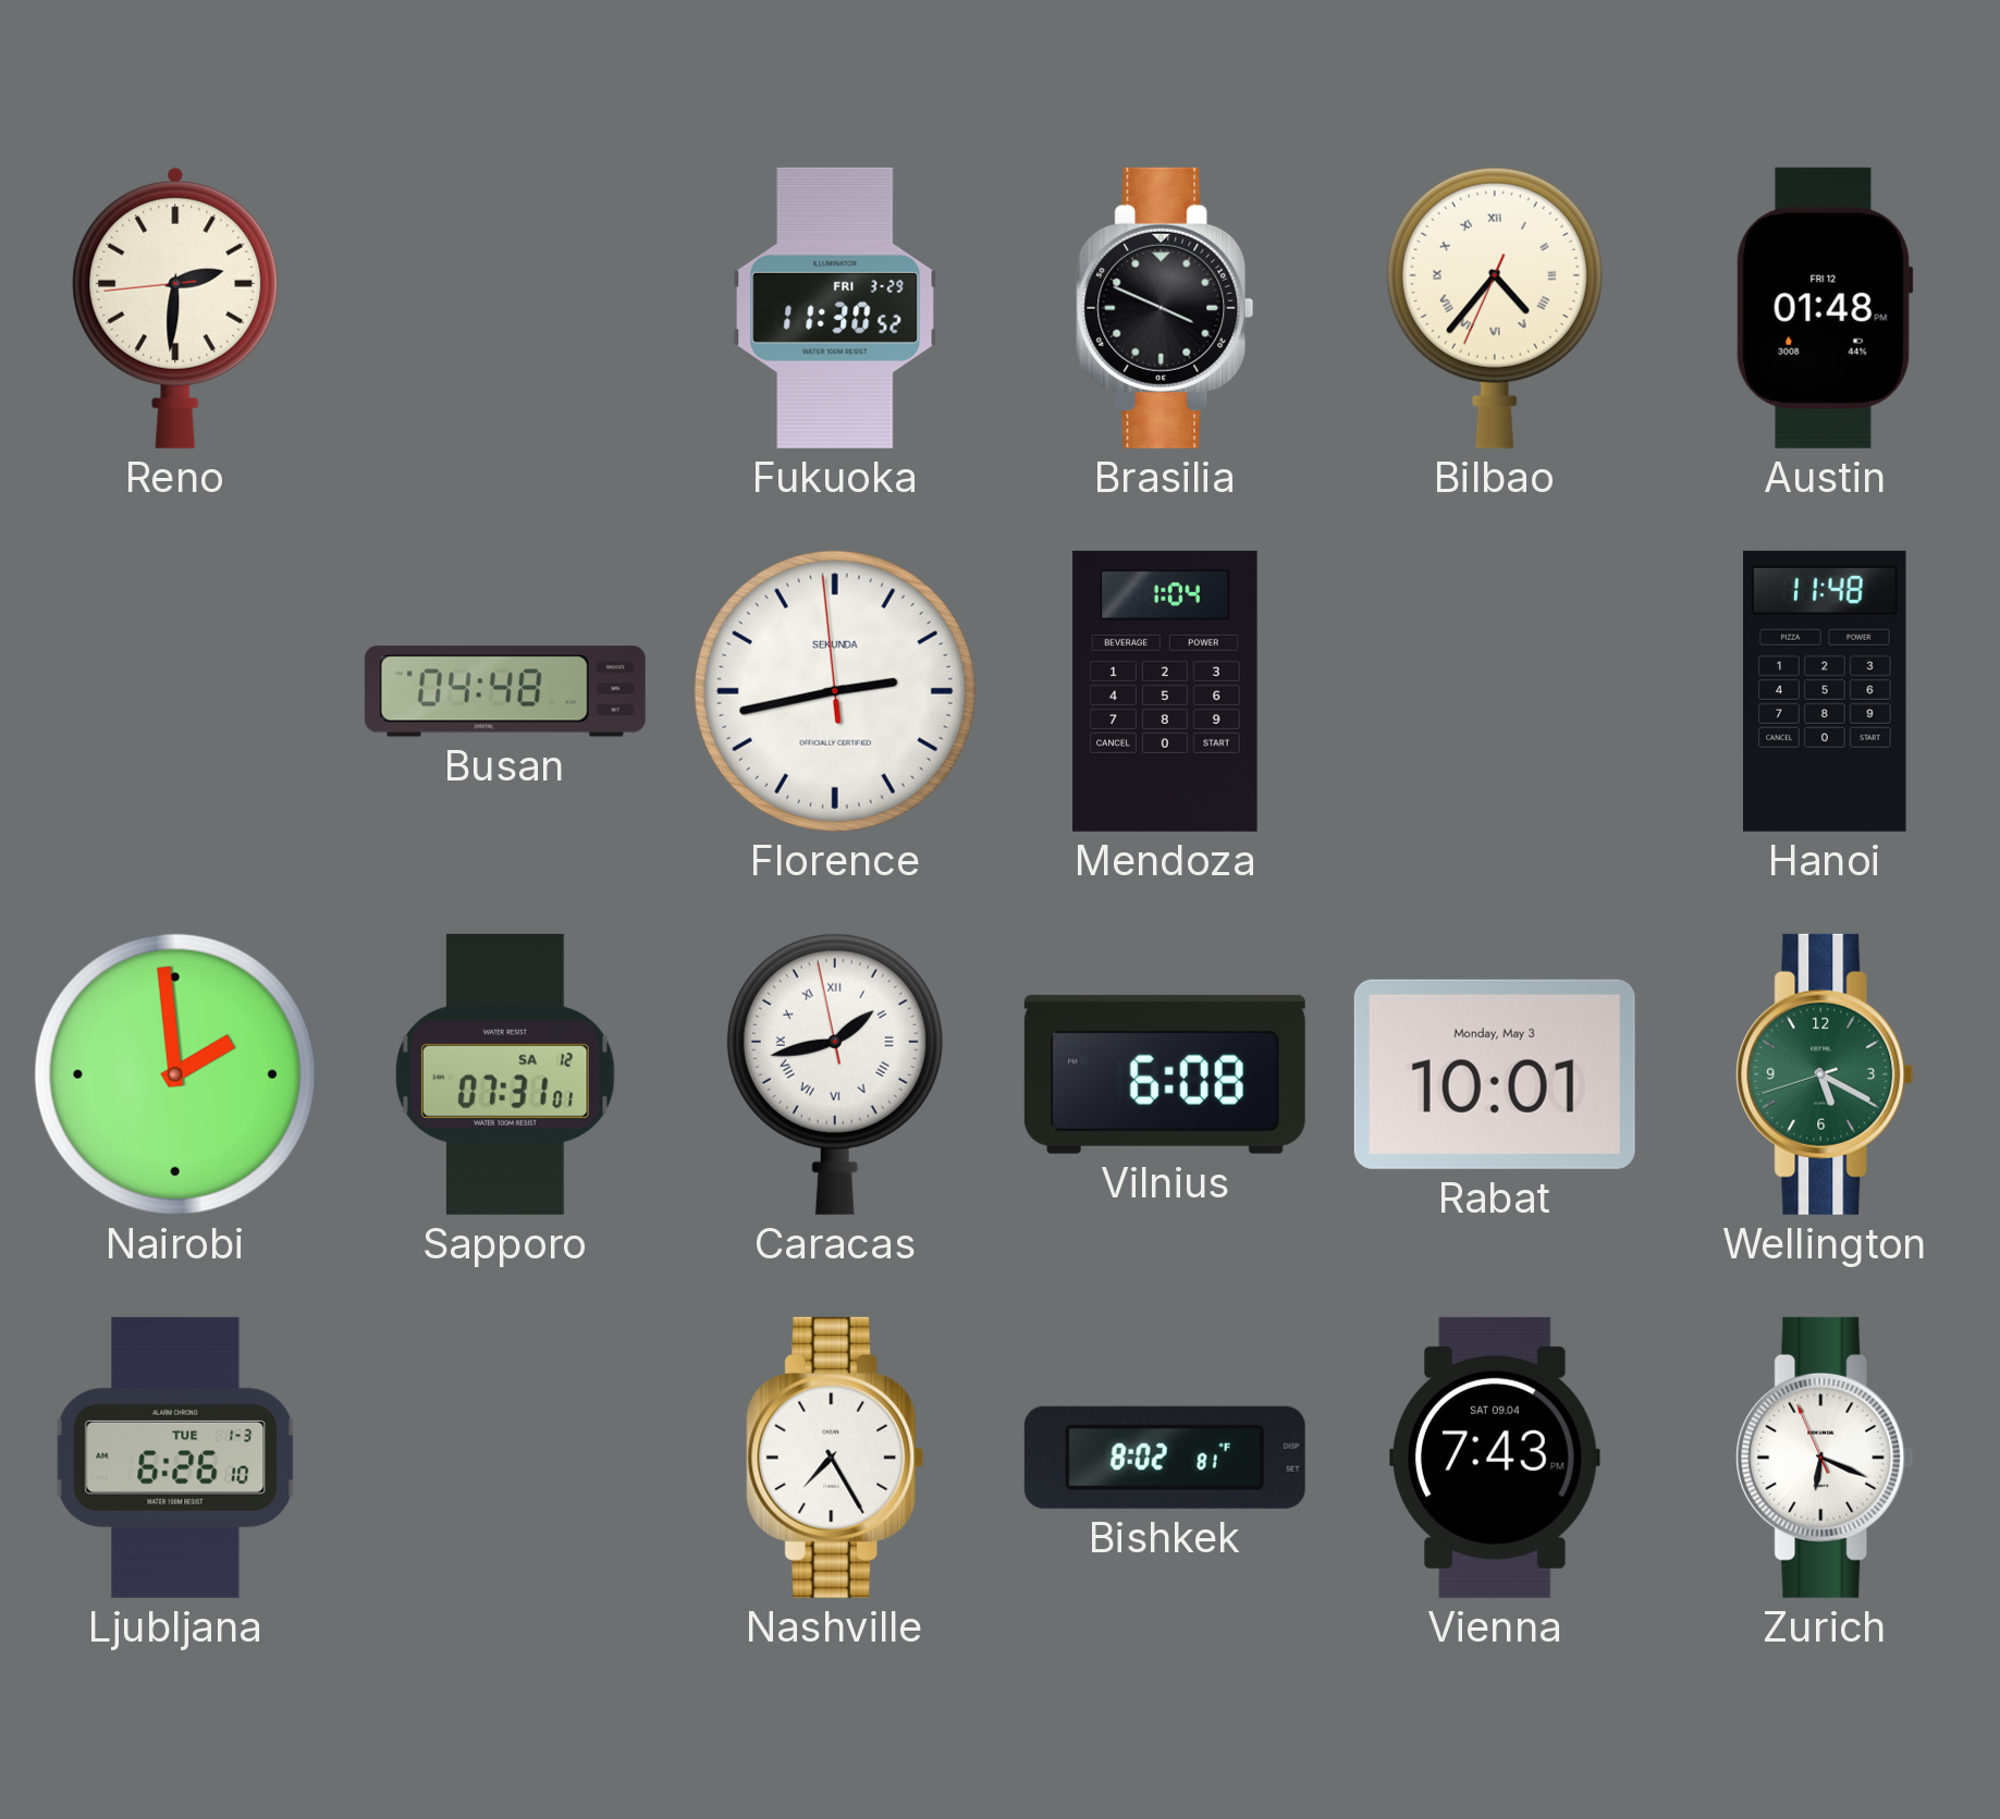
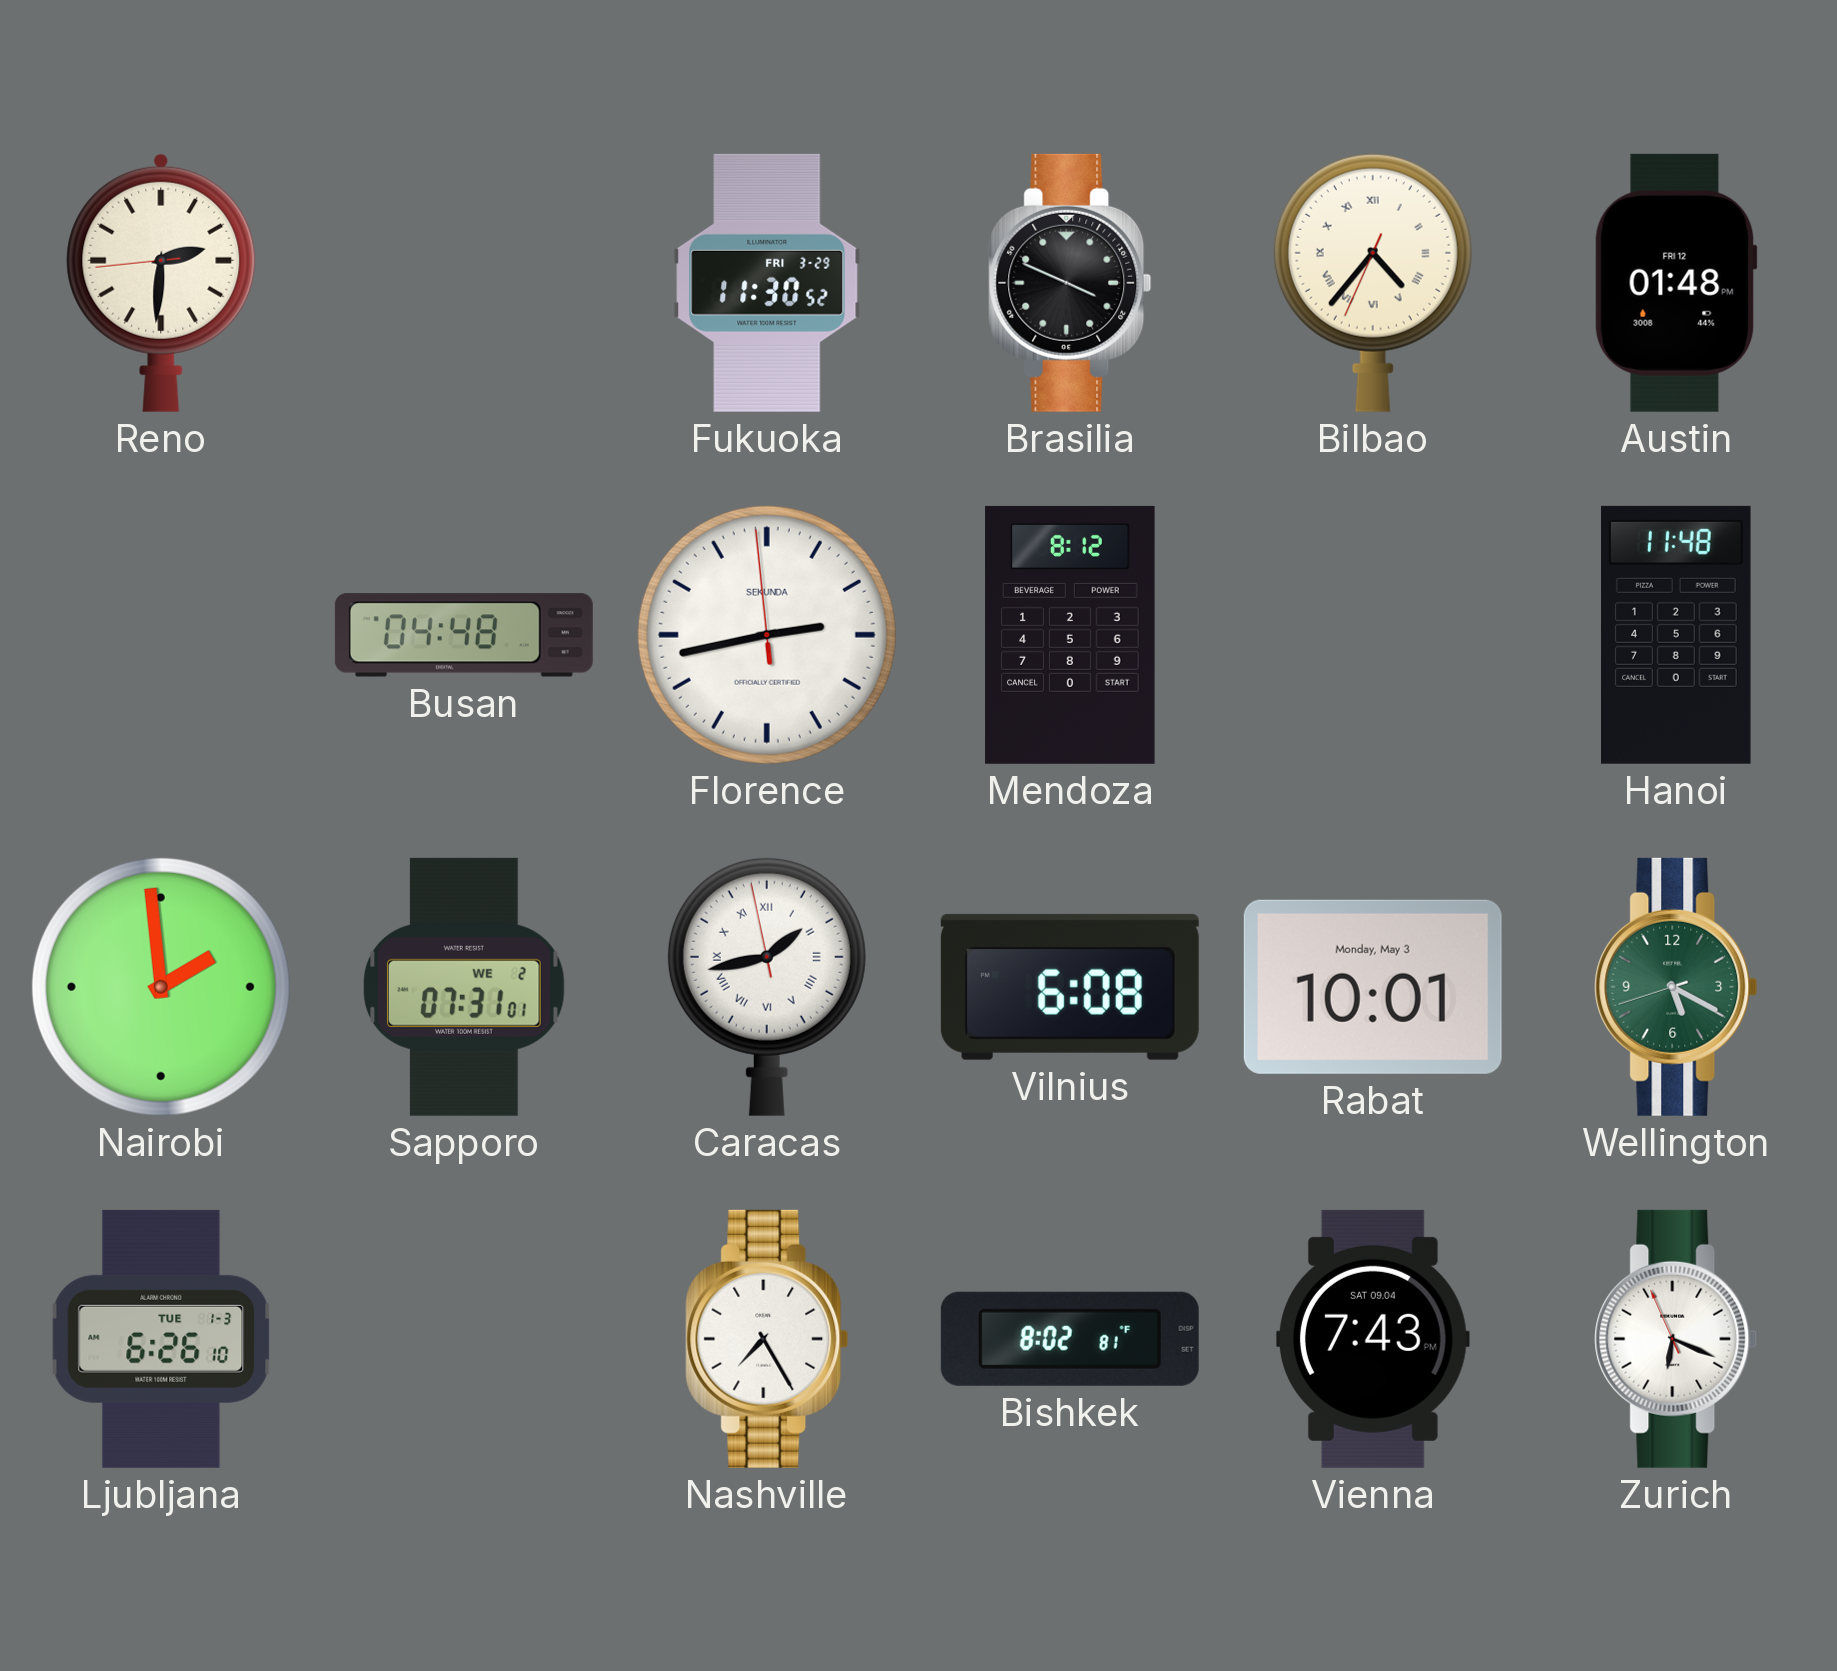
Mendoza: 1:04 -> 8:12 (1070, 635)
Sapporo date: SA 12 -> WE 2 (465, 987)
